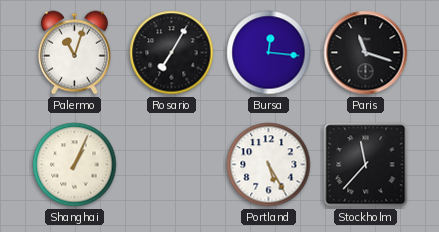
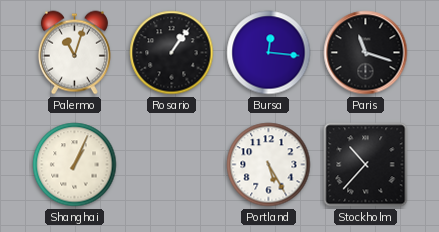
Rosario: 7:05 -> 1:06 (172, 53)
Stockholm: 11:37 -> 10:37 (366, 165)
